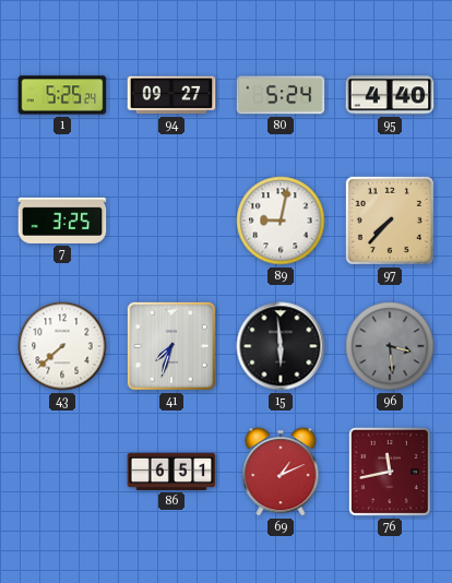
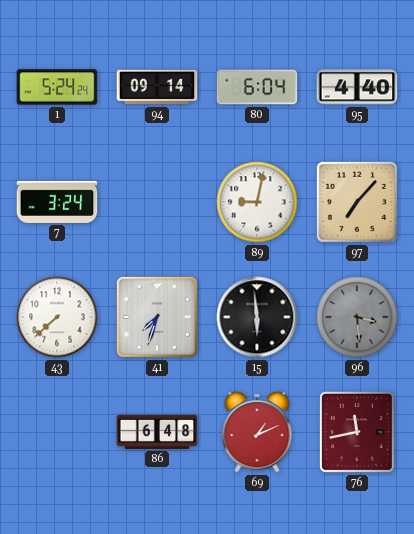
1: 5:25 -> 5:24 (57, 87)
94: 09:27 -> 09:14 (157, 87)
80: 5:24 -> 6:04 (257, 87)
7: 3:25 -> 3:24 (57, 202)
97: 7:37 -> 7:07 (357, 202)
86: 6:51 -> 6:48 (157, 432)
